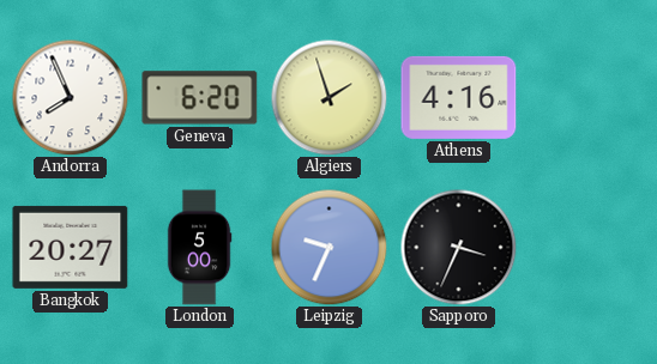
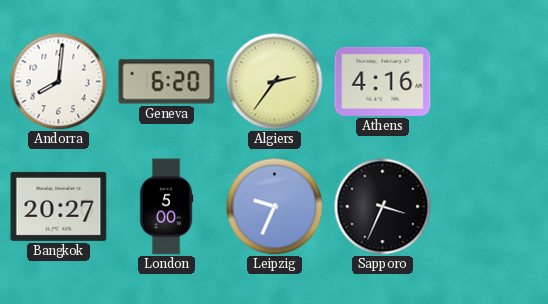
Andorra: 7:56 -> 8:01 (58, 81)
Algiers: 1:57 -> 2:36 (274, 81)
